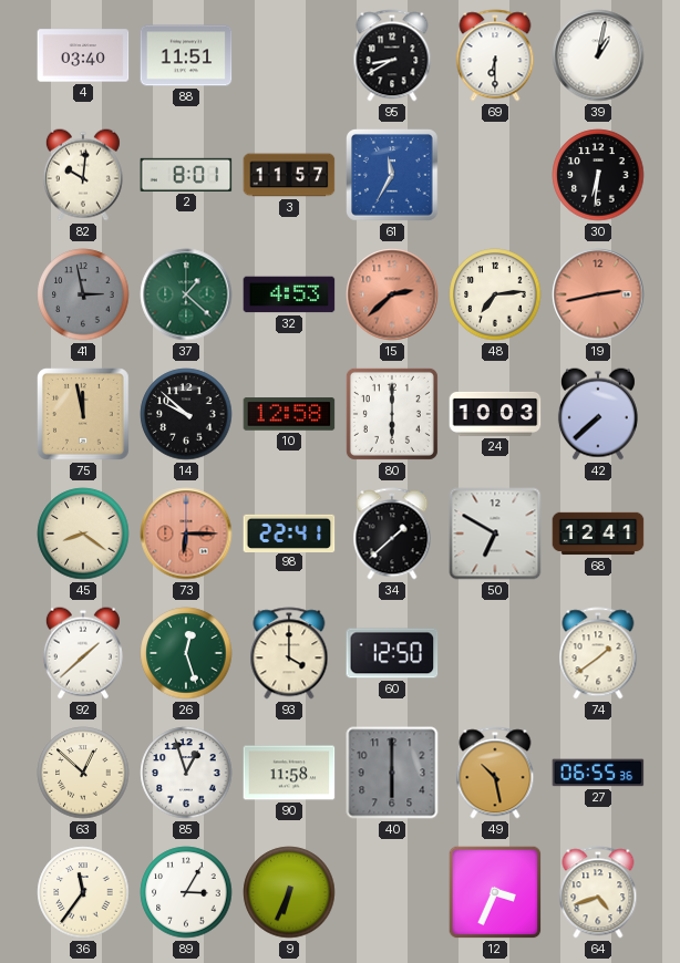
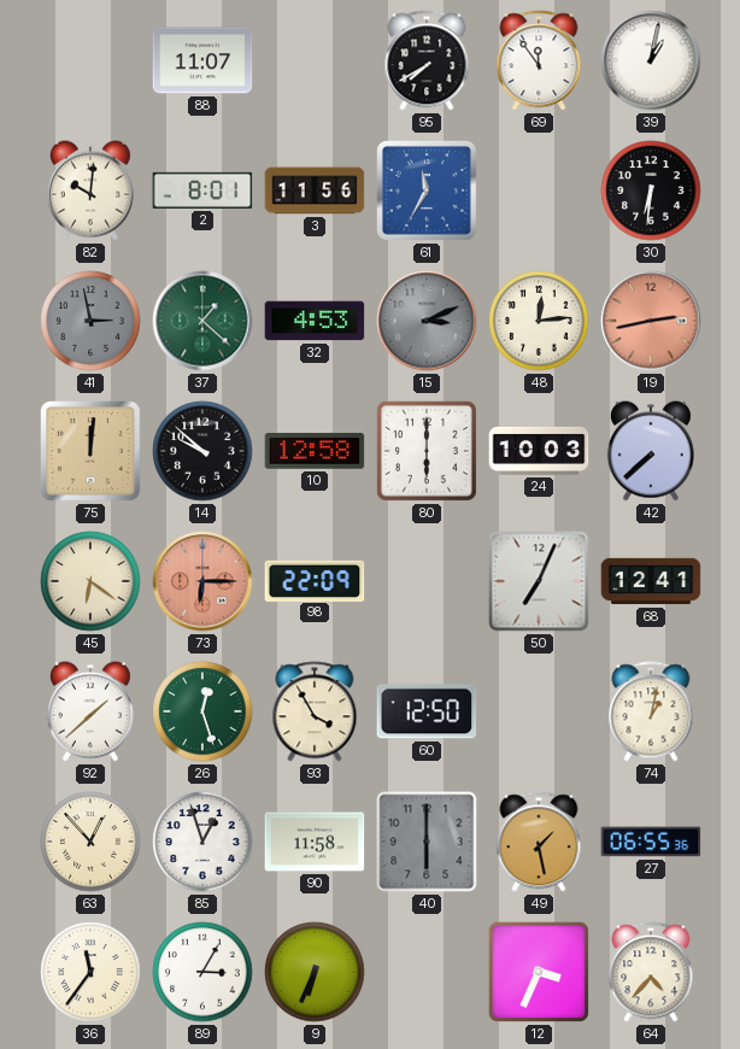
4: 03:40 -> none (83, 55)
88: 11:51 -> 11:07 (202, 60)
95: 8:40 -> 7:40 (427, 60)
69: 6:30 -> 11:54 (539, 60)
3: 11:57 -> 11:56 (315, 191)
15: 2:38 -> 3:11 (427, 321)
15 dial: salmon -> grey (427, 321)
48: 7:14 -> 12:14 (539, 321)
75: 11:58 -> 12:01 (90, 451)
45: 8:21 -> 6:21 (90, 581)
98: 22:41 -> 22:09 (315, 580)
34: 1:38 -> none (392, 534)
50: 6:50 -> 7:04 (539, 581)
93: 4:00 -> 3:55 (315, 711)
74: 1:39 -> 1:02 (651, 711)
63: 12:52 -> 12:53 (90, 842)
49: 10:28 -> 1:28 (539, 842)
64: 4:42 -> 4:37 (651, 972)
